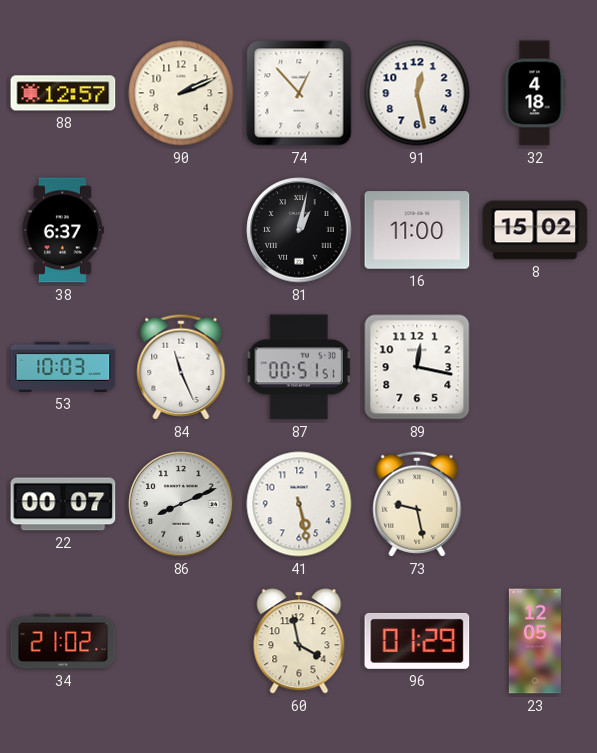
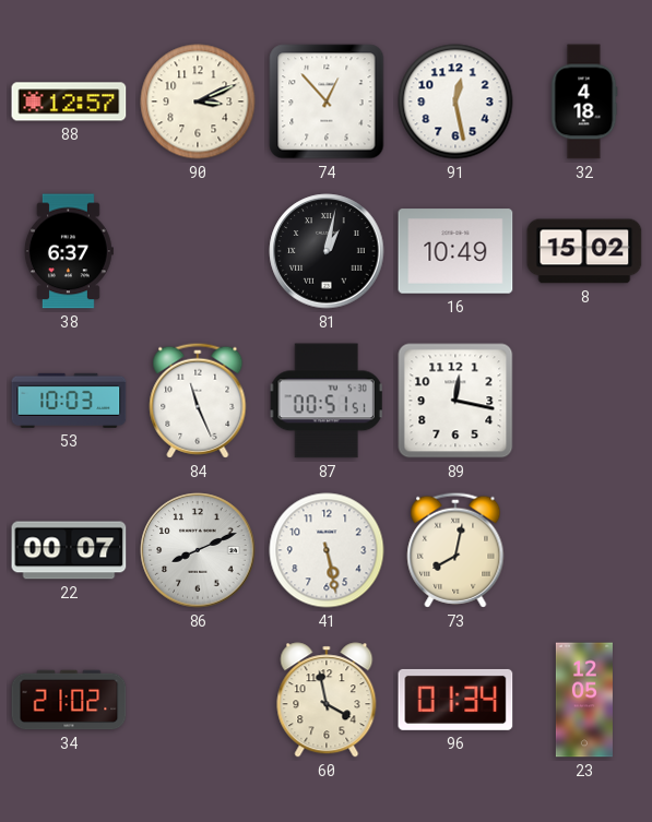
90: 2:11 -> 3:11 (198, 102)
16: 11:00 -> 10:49 (455, 251)
73: 9:28 -> 8:02 (455, 550)
96: 01:29 -> 01:34 (455, 700)
